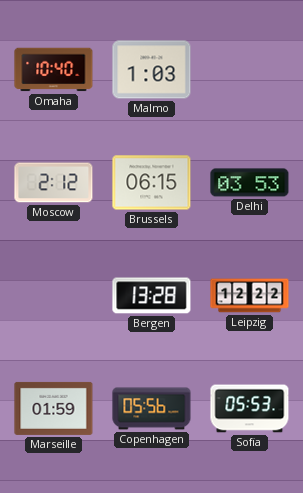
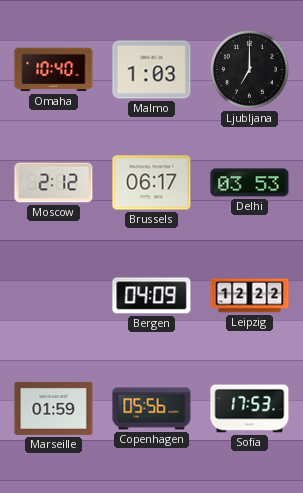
Ljubljana: none -> 7:00 (249, 69)
Brussels: 06:15 -> 06:17 (152, 183)
Bergen: 13:28 -> 04:09 (152, 296)
Sofia: 05:53 -> 17:53 (250, 409)
